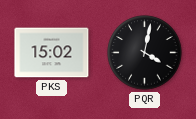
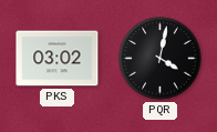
PKS: 15:02 -> 03:02 (58, 59)
